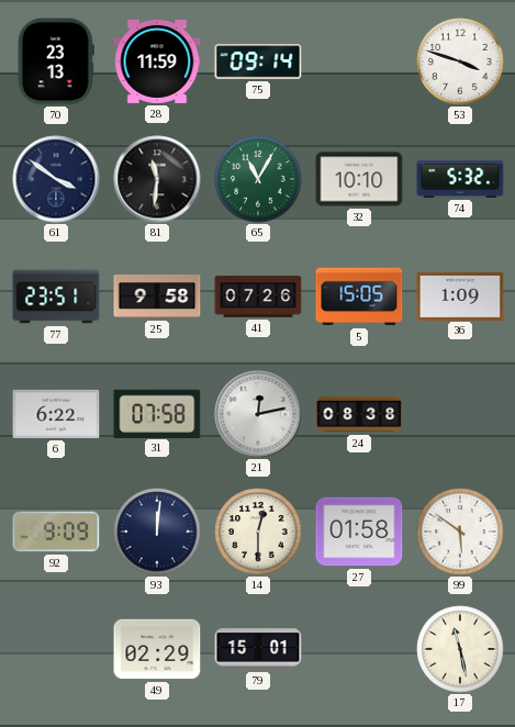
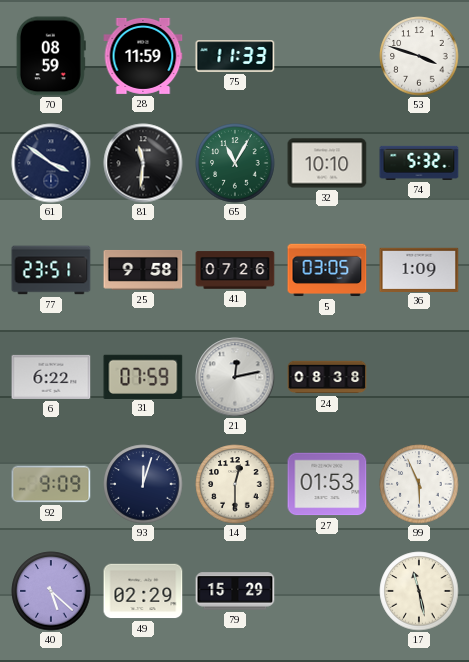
70: 23:13 -> 08:59 (51, 56)
75: 09:14 -> 11:33 (235, 56)
5: 15:05 -> 03:05 (327, 270)
31: 07:58 -> 07:59 (143, 376)
93: 12:01 -> 12:03 (143, 484)
27: 01:58 -> 01:53 (327, 484)
99: 5:51 -> 5:56 (419, 484)
40: none -> 5:22 (51, 591)
79: 15:01 -> 15:29 (235, 591)
